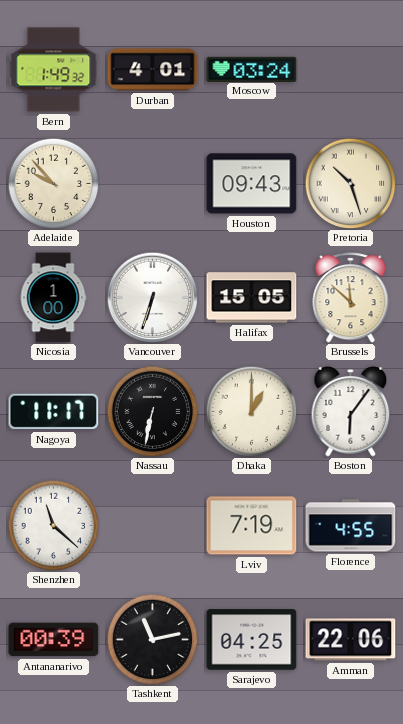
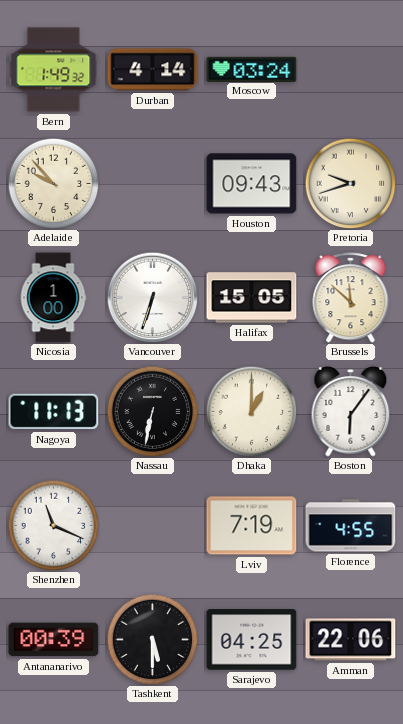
Durban: 4:01 -> 4:14 (153, 70)
Pretoria: 10:27 -> 9:42 (350, 183)
Nagoya: 11:17 -> 11:13 (54, 412)
Shenzhen: 11:22 -> 11:19 (53, 525)
Tashkent: 11:13 -> 5:30 (152, 639)
